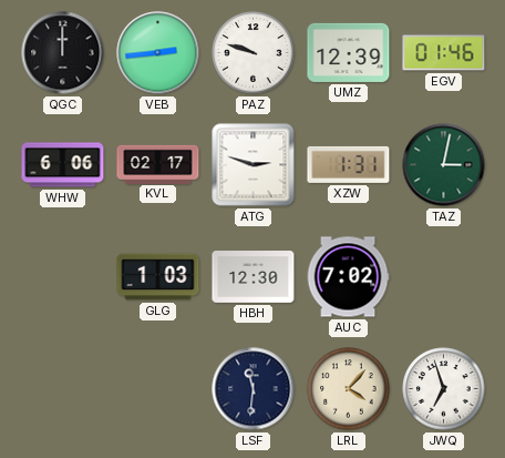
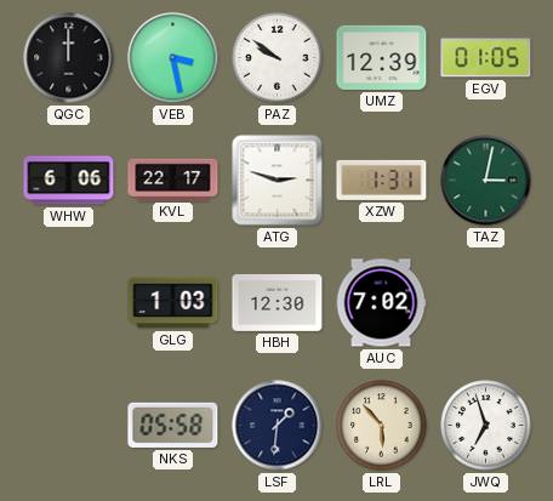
VEB: 2:44 -> 3:28 (173, 58)
PAZ: 9:48 -> 9:51 (278, 58)
EGV: 01:46 -> 01:05 (486, 58)
KVL: 02:17 -> 22:17 (173, 180)
NKS: none -> 05:58 (173, 425)
LSF: 11:31 -> 1:31 (278, 426)
LRL: 4:07 -> 5:53 (382, 426)
